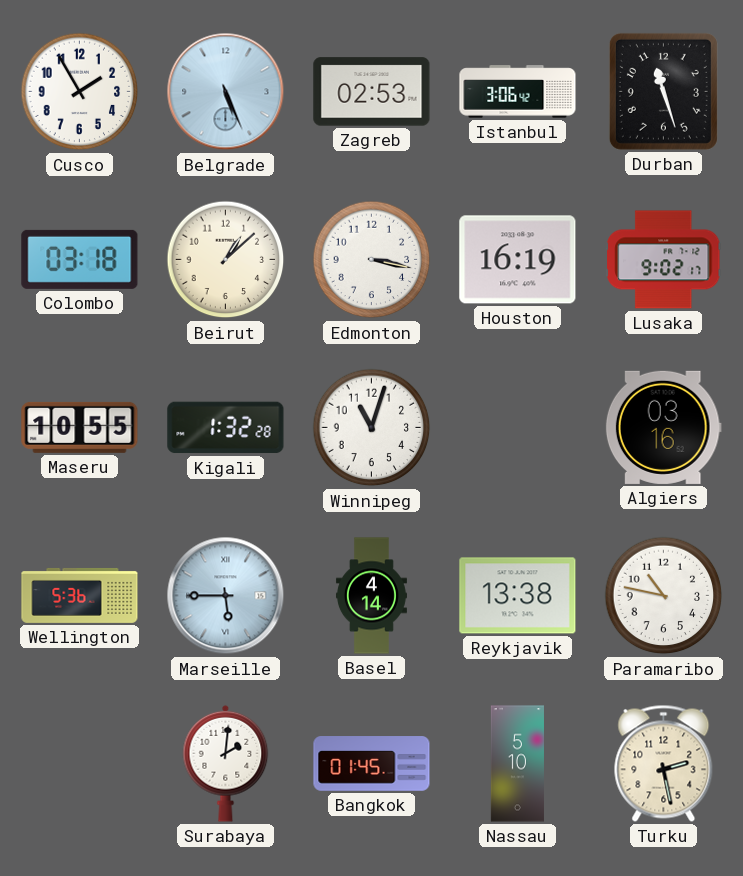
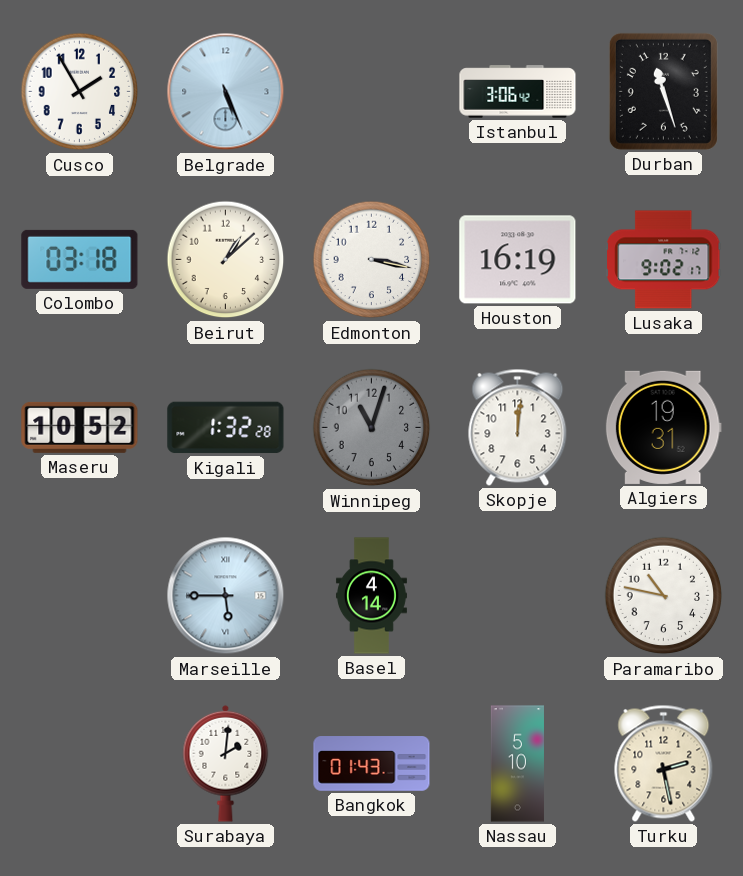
Zagreb: 02:53 -> none (372, 92)
Maseru: 10:55 -> 10:52 (80, 427)
Winnipeg dial: white -> grey (372, 428)
Skopje: none -> 12:01 (518, 427)
Algiers: 03:16 -> 19:31 (663, 427)
Wellington: 5:36 -> none (80, 595)
Reykjavik: 13:38 -> none (518, 596)
Bangkok: 01:45 -> 01:43 (372, 764)
